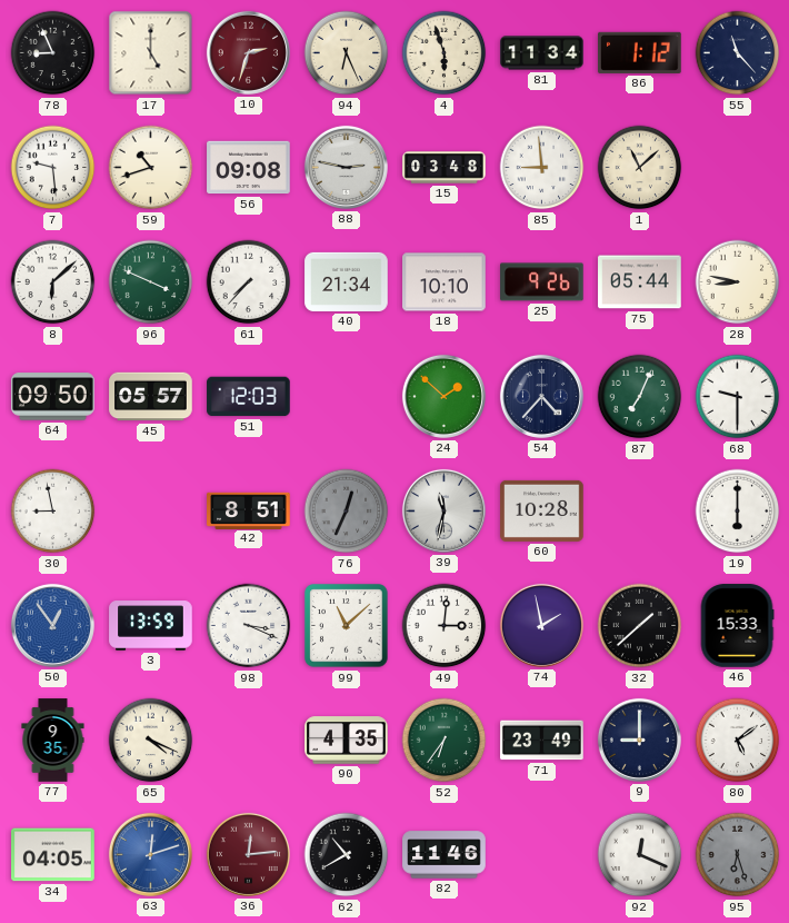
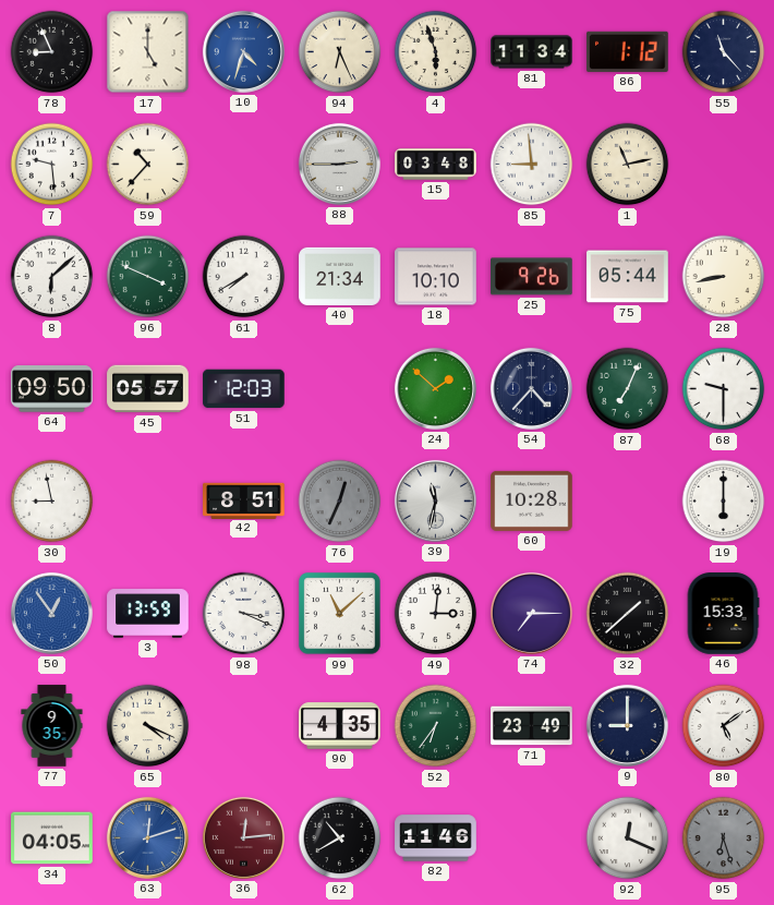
10: 2:33 -> 4:33 (243, 51)
10 dial: burgundy -> blue (243, 51)
59: 10:42 -> 10:37 (148, 165)
56: 09:08 -> none (249, 168)
88: 2:47 -> 2:45 (339, 164)
1: 11:08 -> 11:13 (628, 165)
61: 7:37 -> 7:40 (244, 277)
28: 8:47 -> 8:43 (724, 277)
74: 1:58 -> 7:15 (531, 613)
